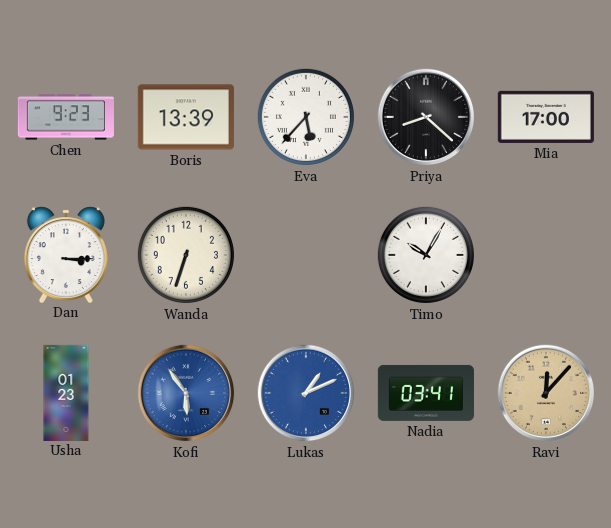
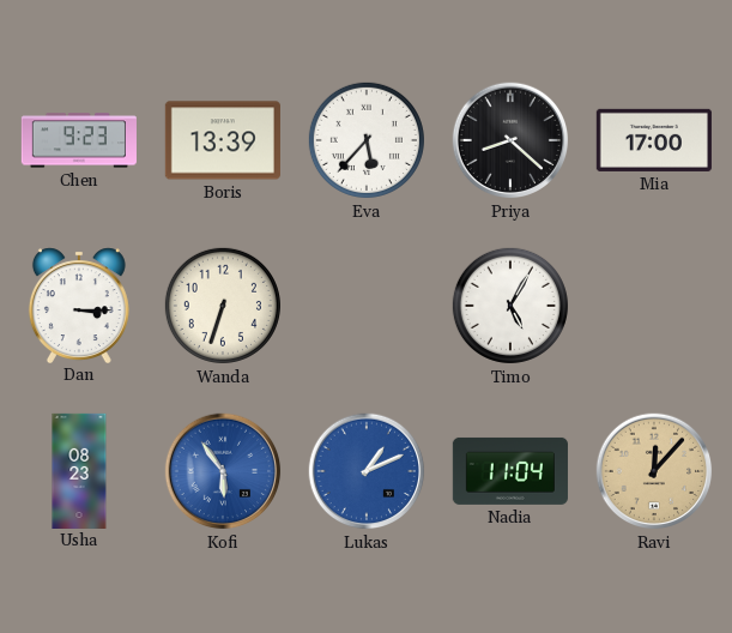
Timo: 10:05 -> 5:05 (510, 306)
Usha: 01:23 -> 08:23 (79, 470)
Nadia: 03:41 -> 11:04 (510, 471)
